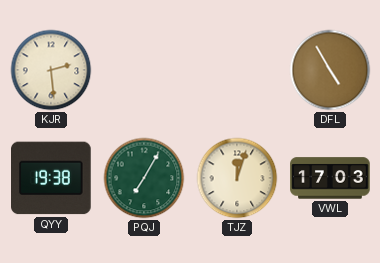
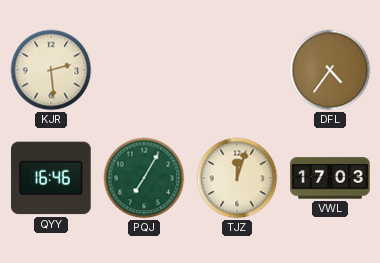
DFL: 4:55 -> 4:36 (330, 70)
QYY: 19:38 -> 16:46 (52, 178)
